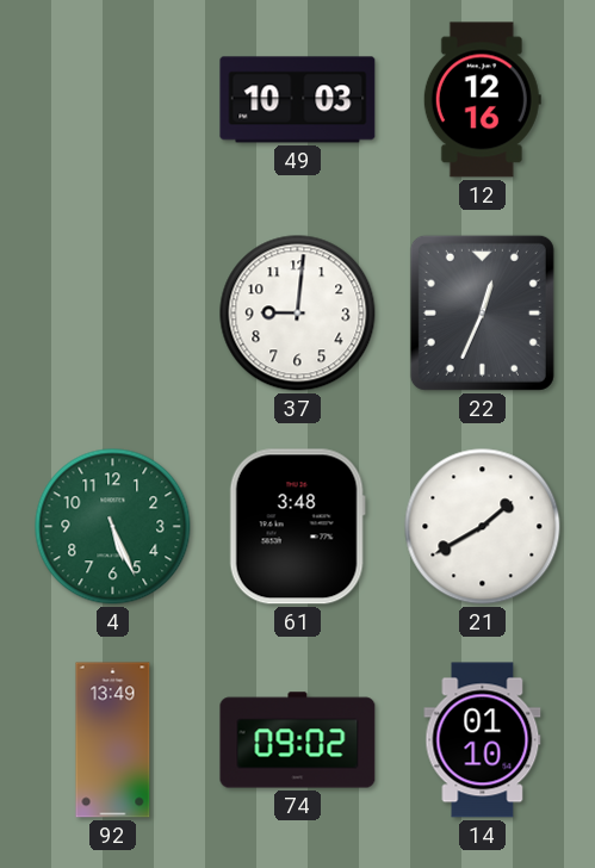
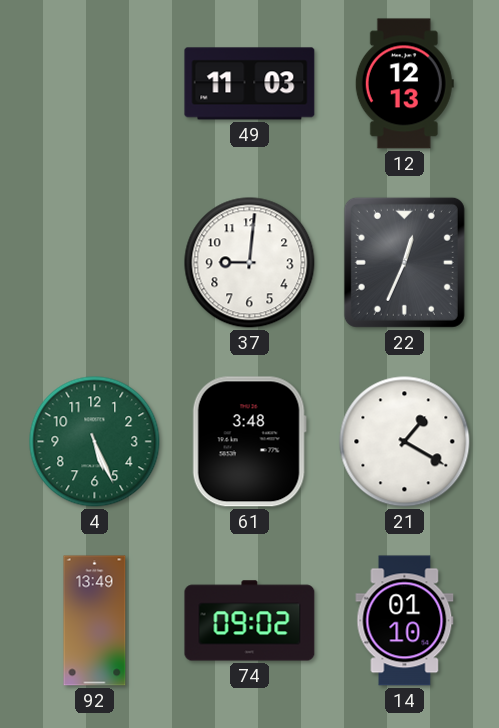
49: 10:03 -> 11:03 (250, 84)
12: 12:16 -> 12:13 (404, 84)
21: 1:40 -> 1:20 (405, 442)
